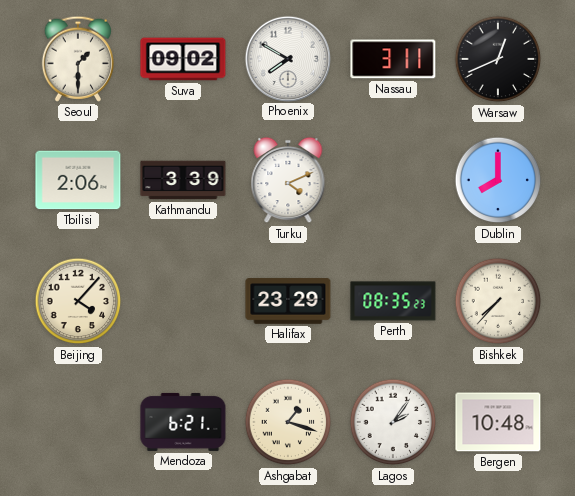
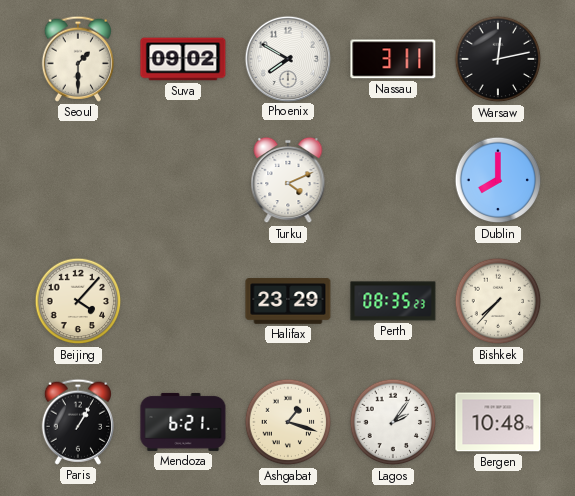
Warsaw: 12:41 -> 12:13 (498, 59)
Tbilisi: 2:06 -> none (78, 180)
Kathmandu: 3:39 -> none (183, 180)
Paris: none -> 1:05 (78, 422)
